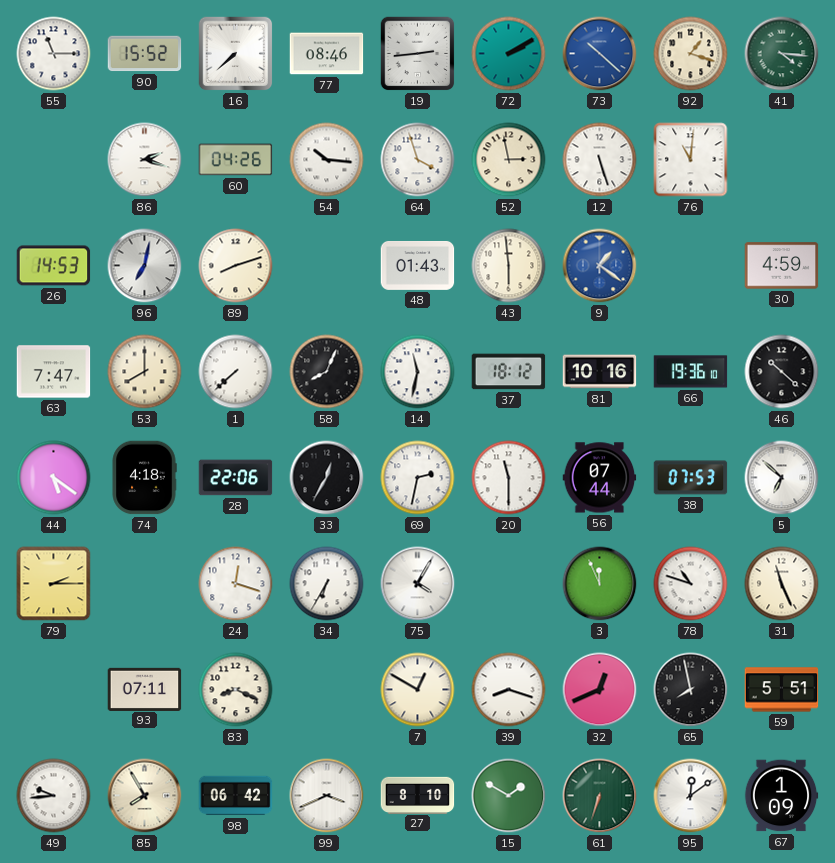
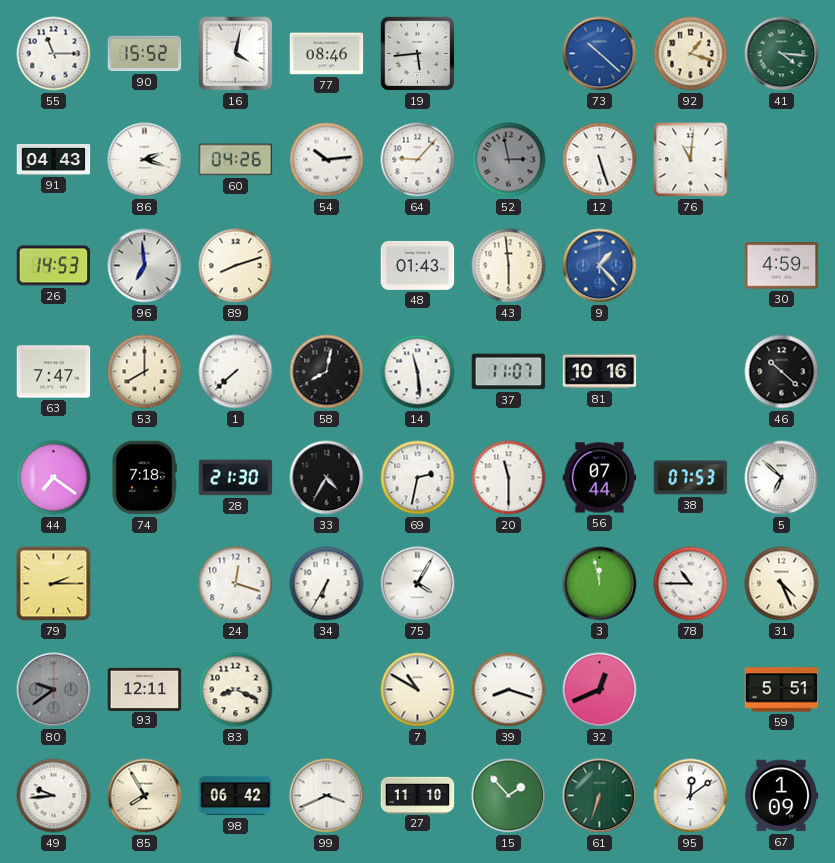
16: 7:38 -> 4:02 (236, 54)
19: 2:44 -> 5:44 (418, 54)
72: 2:10 -> none (509, 54)
91: none -> 04:43 (54, 159)
54: 10:16 -> 10:14 (327, 160)
64: 3:57 -> 9:07 (418, 160)
52 dial: cream -> grey (509, 160)
96: 7:02 -> 6:59 (145, 266)
9: 1:21 -> 1:23 (600, 266)
58: 8:04 -> 8:02 (327, 372)
14: 11:32 -> 11:29 (418, 372)
37: 18:12 -> 11:07 (509, 372)
66: 19:36 -> none (691, 372)
44: 5:21 -> 7:21 (54, 478)
74: 4:18 -> 7:18 (144, 478)
28: 22:06 -> 21:30 (236, 478)
33: 12:35 -> 4:35 (327, 478)
3: 11:56 -> 11:58 (600, 584)
78: 10:48 -> 10:45 (691, 584)
31: 11:26 -> 4:26 (782, 584)
80: none -> 9:39 (54, 690)
93: 07:11 -> 12:11 (145, 689)
7: 12:50 -> 10:50 (418, 690)
65: 7:58 -> none (691, 690)
27: 8:10 -> 11:10 (418, 795)
15: 1:50 -> 1:53 (509, 796)
